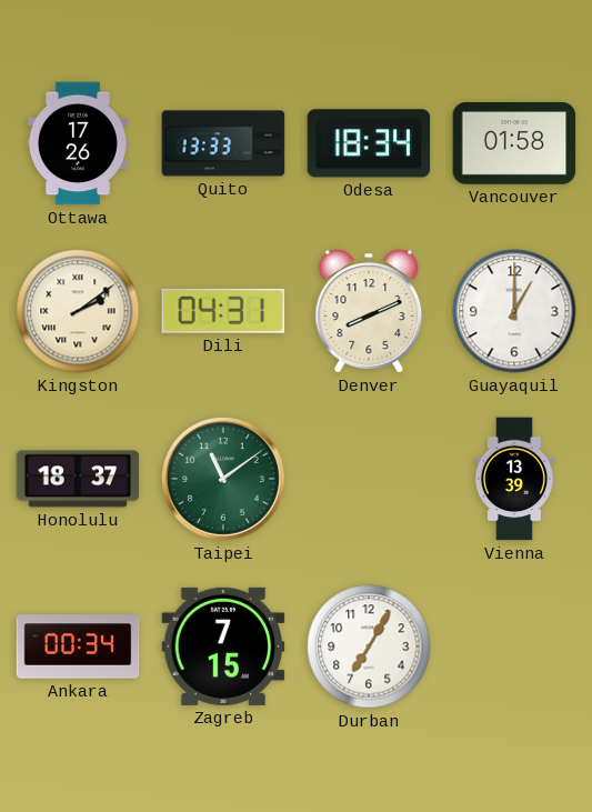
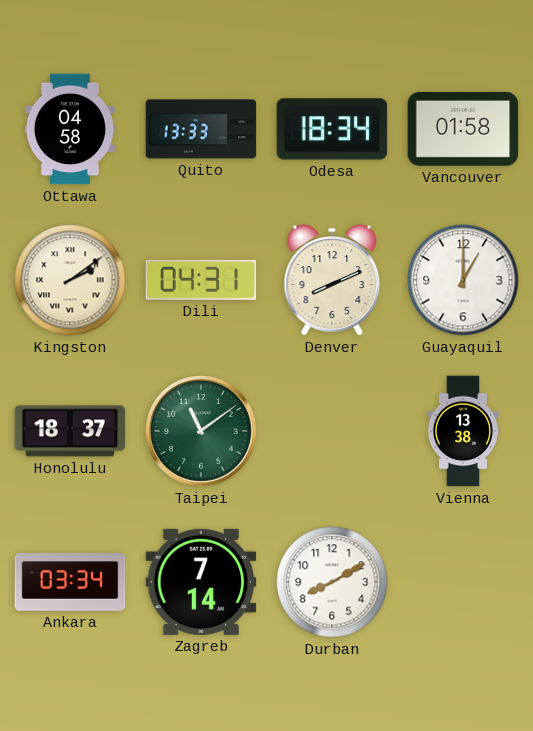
Ottawa: 17:26 -> 04:58 (70, 129)
Vienna: 13:39 -> 13:38 (463, 431)
Ankara: 00:34 -> 03:34 (70, 582)
Zagreb: 7:15 -> 7:14 (201, 582)
Durban: 7:05 -> 8:10 (332, 582)
